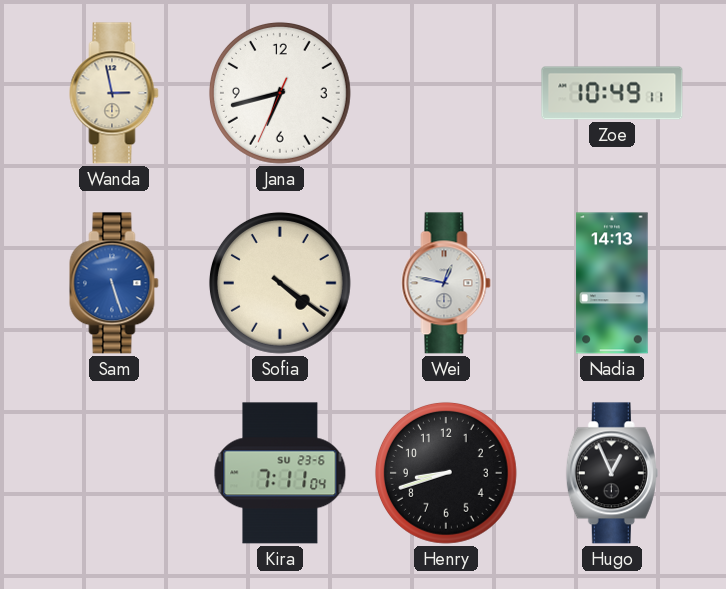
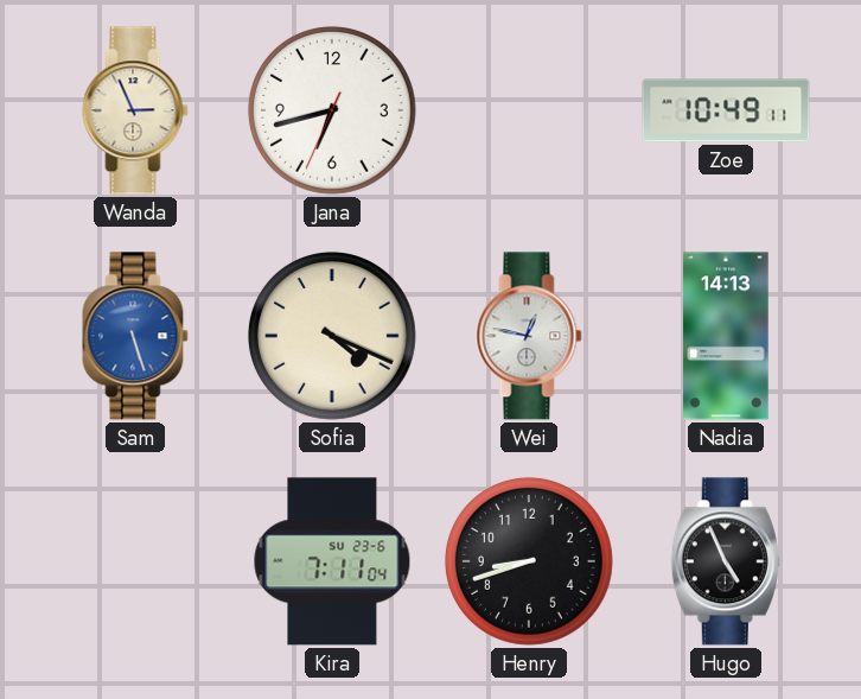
Wanda: 2:58 -> 2:56 (135, 110)
Sofia: 4:21 -> 4:19 (332, 336)
Hugo: 12:56 -> 4:56 (726, 561)
